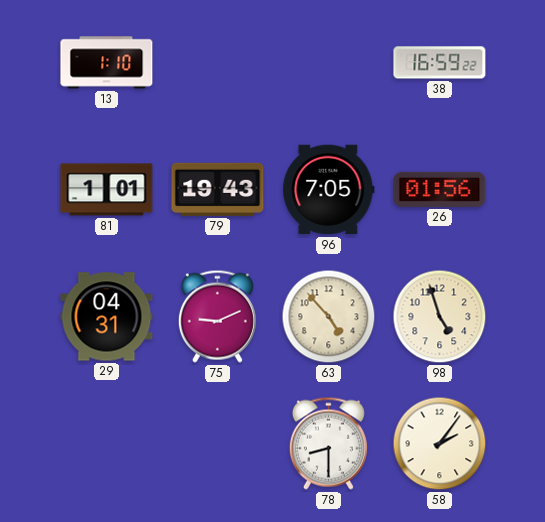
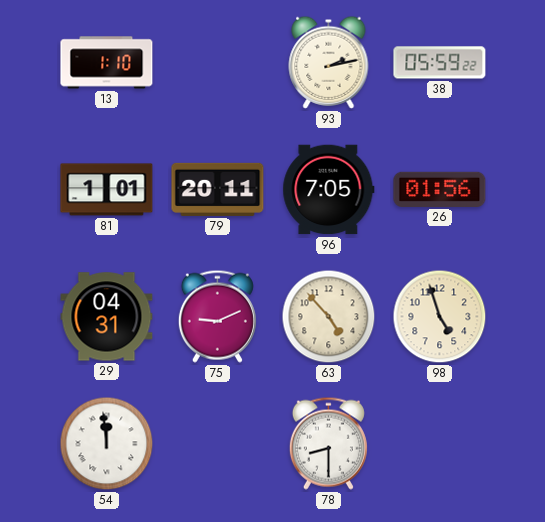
93: none -> 2:13 (329, 62)
38: 16:59 -> 05:59 (440, 63)
79: 19:43 -> 20:11 (218, 189)
54: none -> 11:59 (107, 444)
58: 2:06 -> none (440, 444)
